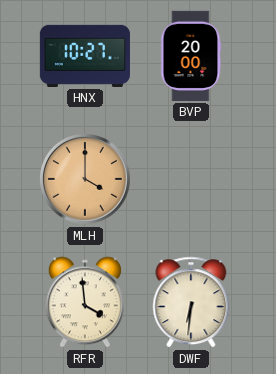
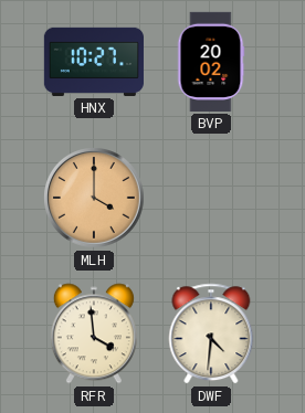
BVP: 20:00 -> 20:02 (211, 62)
DWF: 6:31 -> 4:31 (211, 333)
